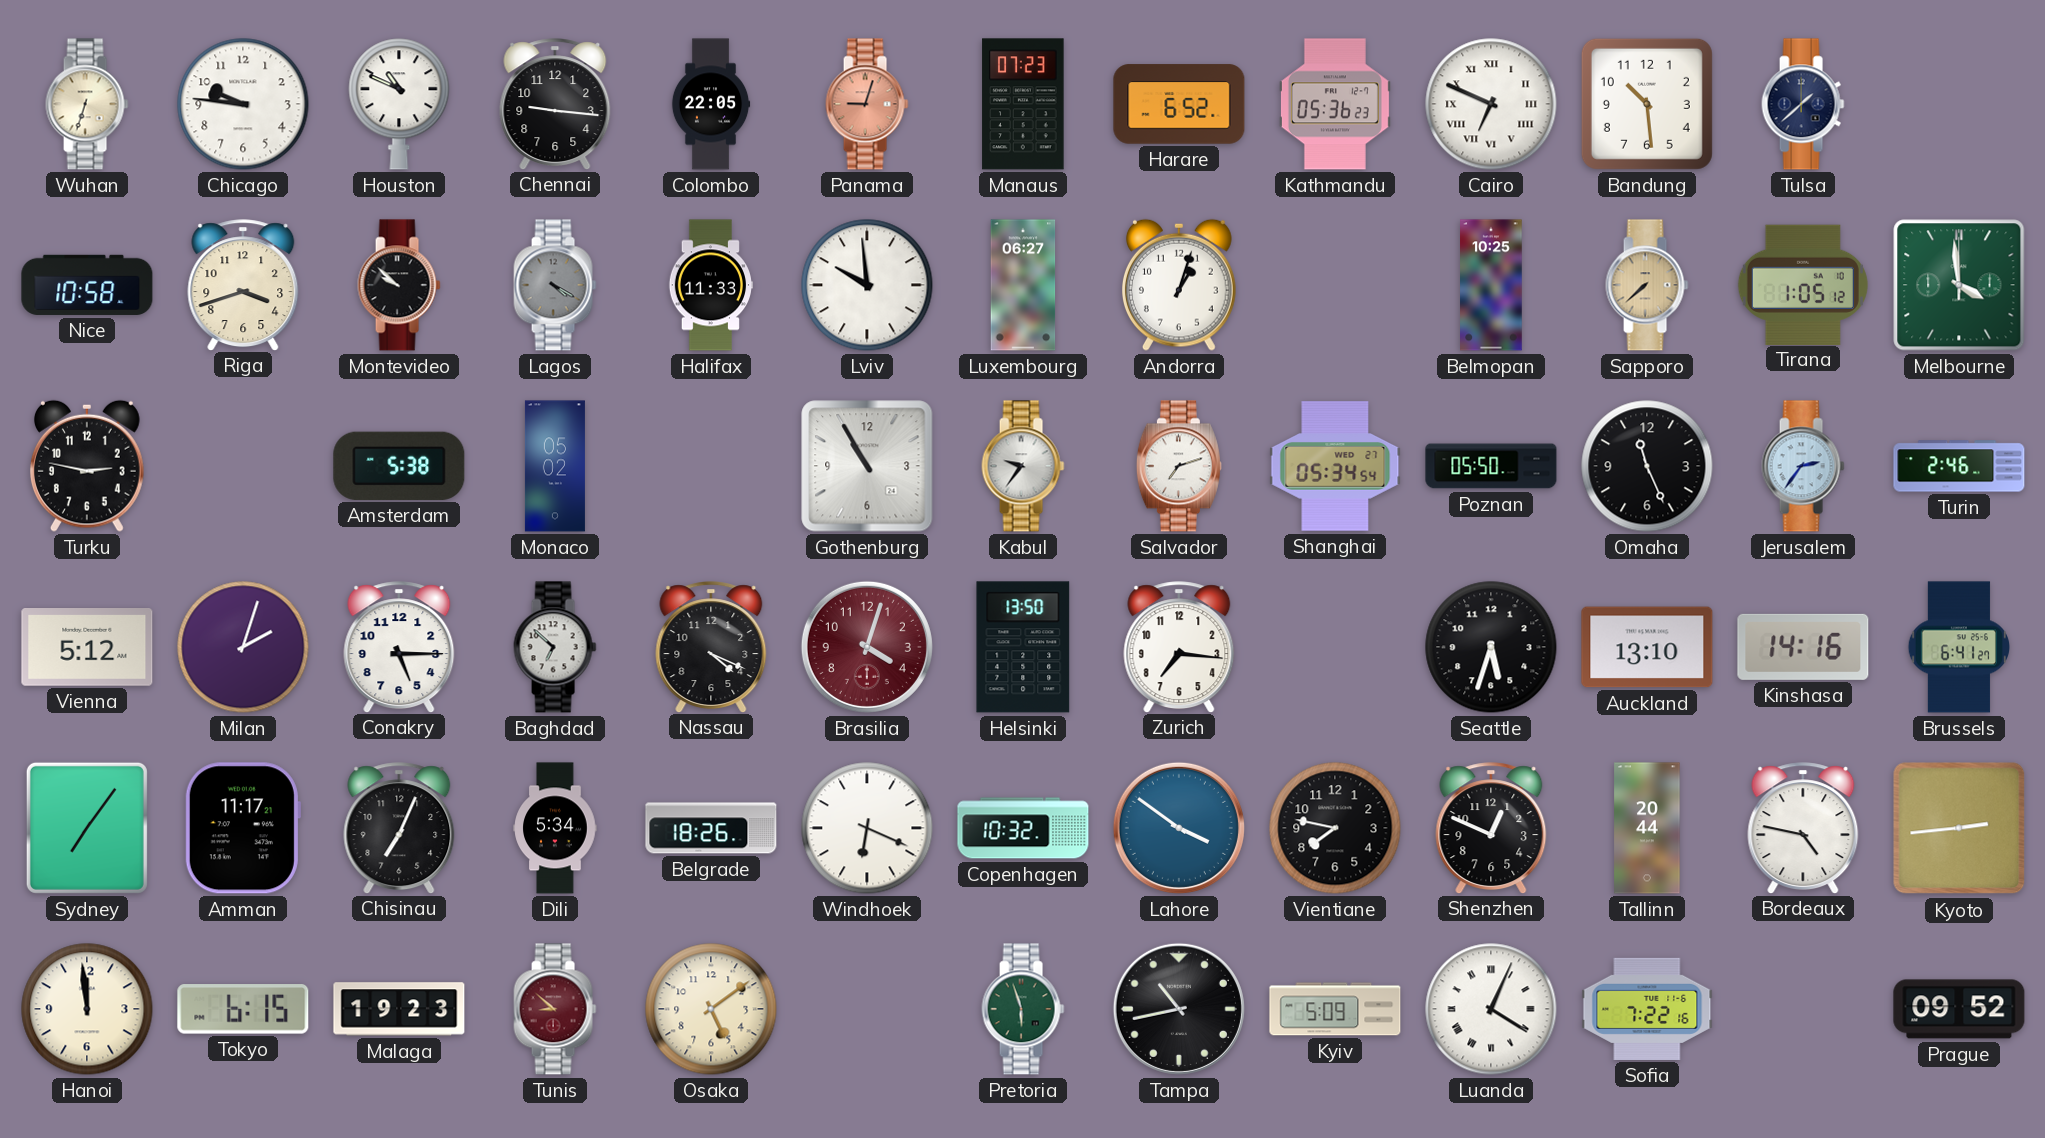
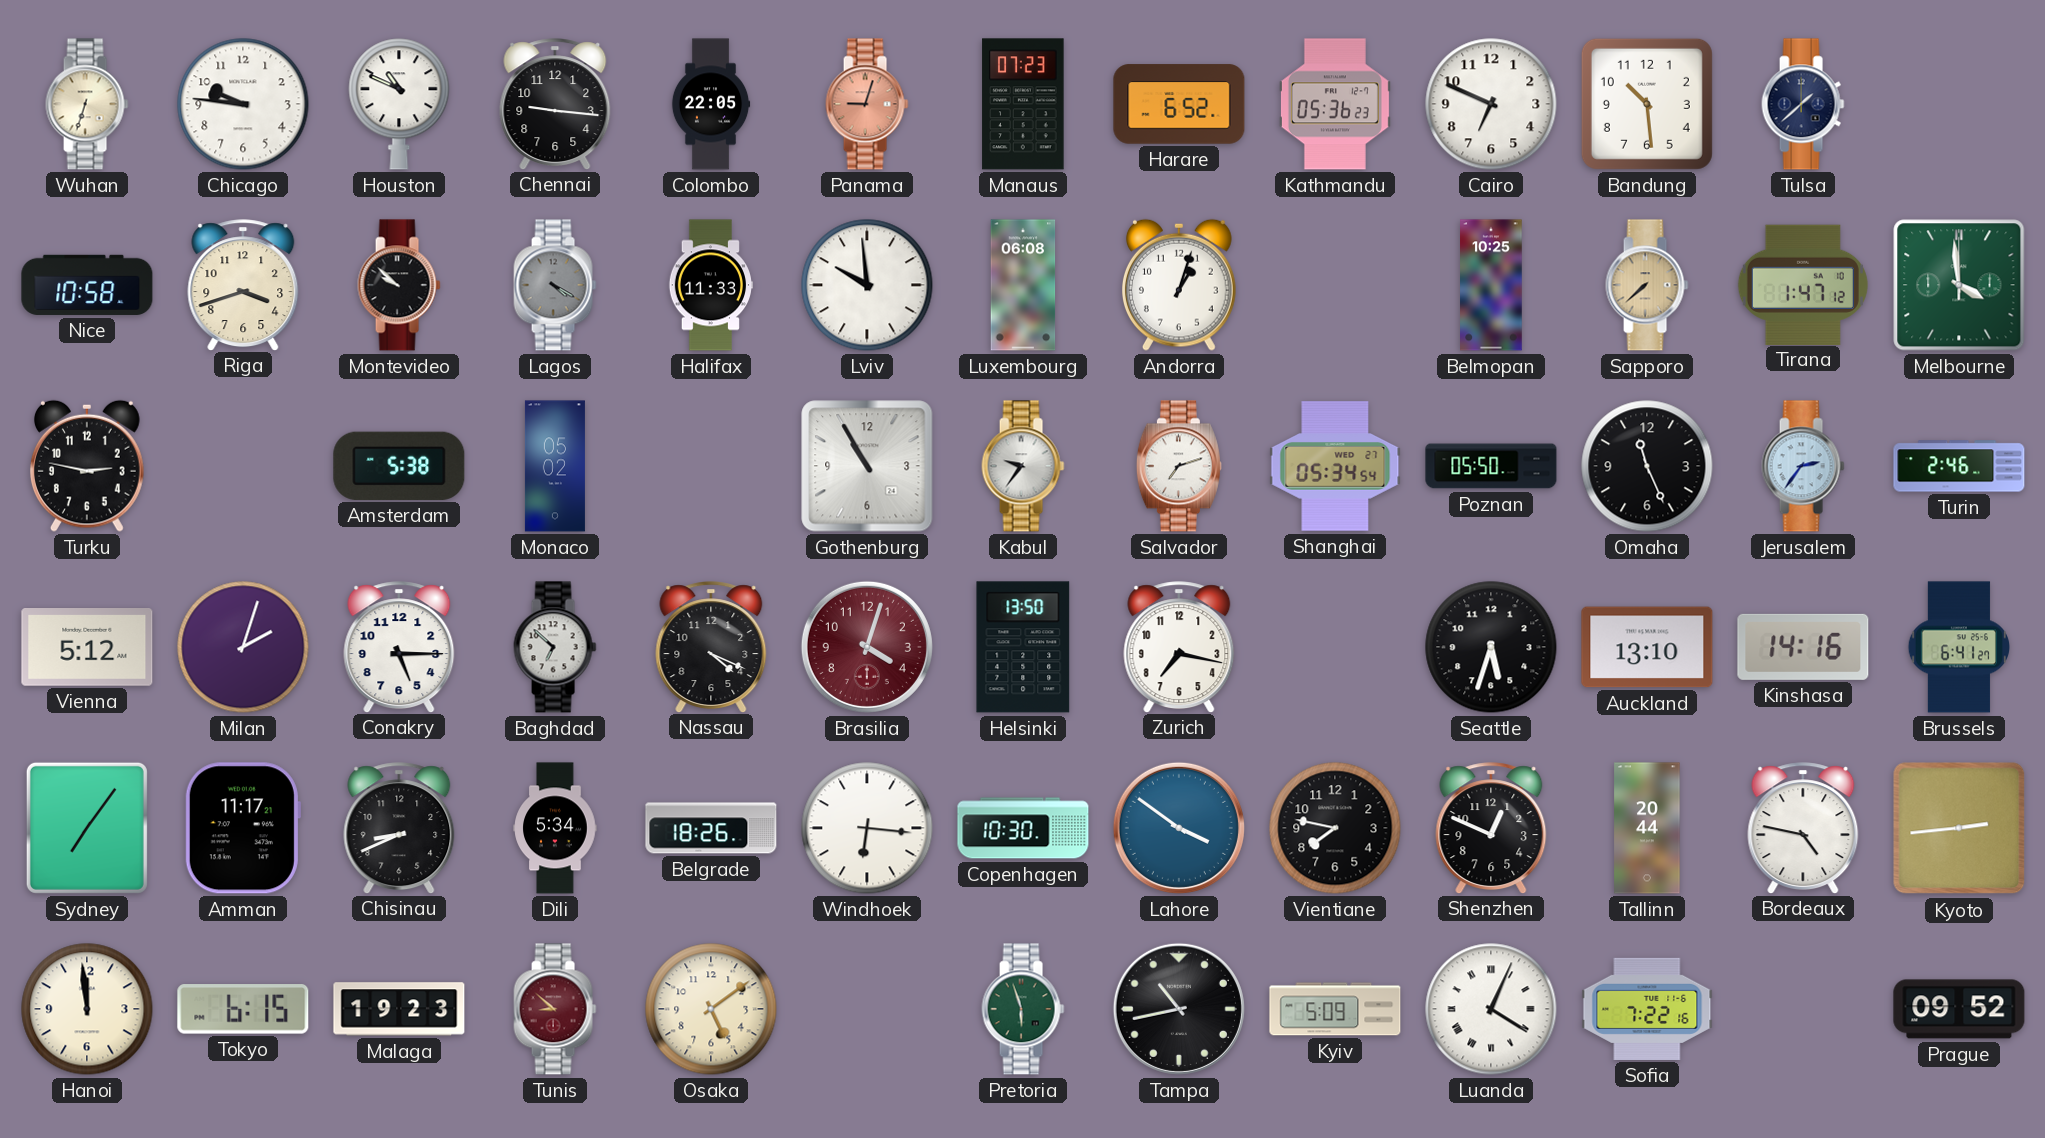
Cairo numerals: Roman -> Arabic (1491, 104)
Luxembourg: 06:27 -> 06:08 (1023, 285)
Tirana: 1:05 -> 1:47 (1803, 284)
Zurich: 7:16 -> 7:17 (1179, 647)
Chisinau: 7:04 -> 8:41 (399, 828)
Windhoek: 6:19 -> 6:16 (867, 828)
Copenhagen: 10:32 -> 10:30 (1023, 828)
